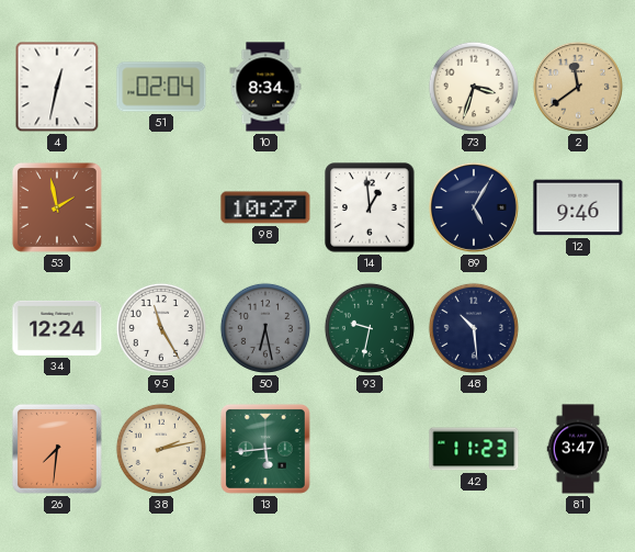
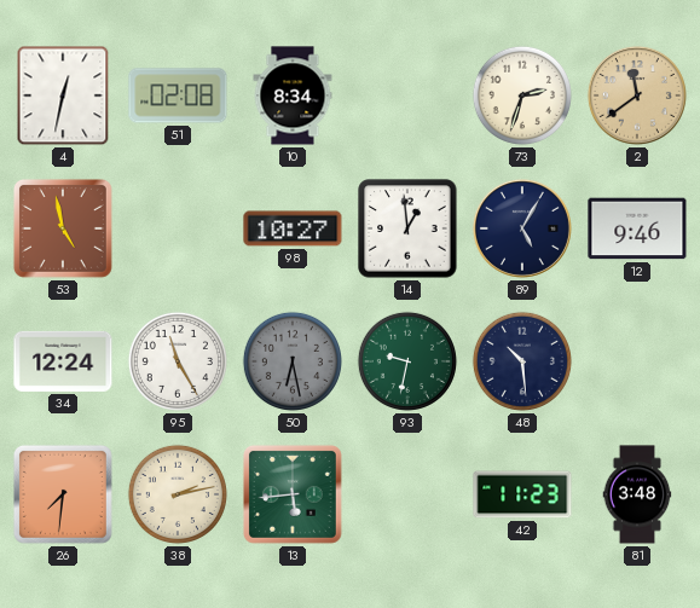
51: 02:04 -> 02:08 (178, 95)
73: 3:33 -> 2:33 (522, 95)
53: 1:58 -> 4:58 (63, 228)
81: 3:47 -> 3:48 (637, 494)
